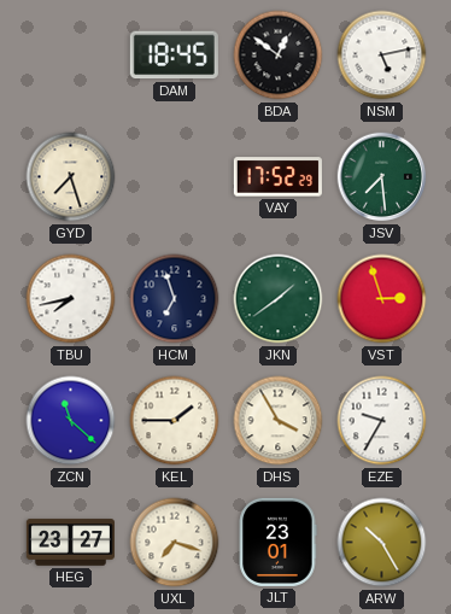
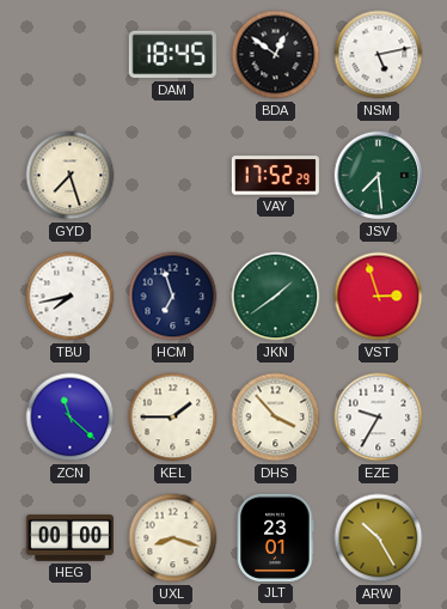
DHS: 3:55 -> 3:53 (276, 418)
HEG: 23:27 -> 00:00 (69, 538)
UXL: 7:18 -> 8:18 (173, 538)
